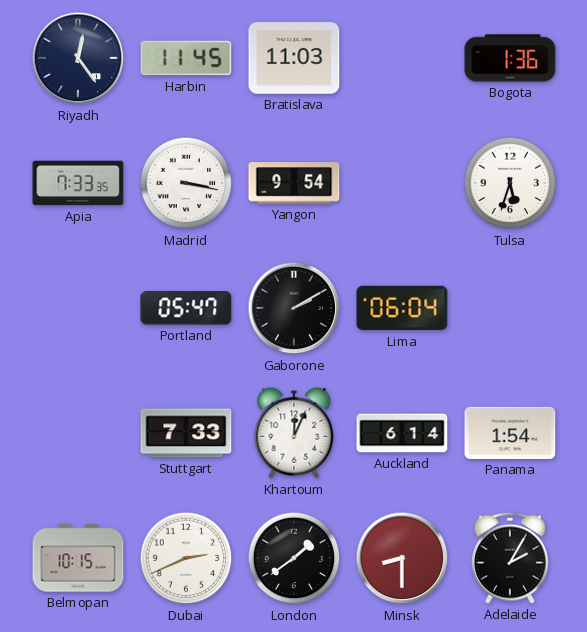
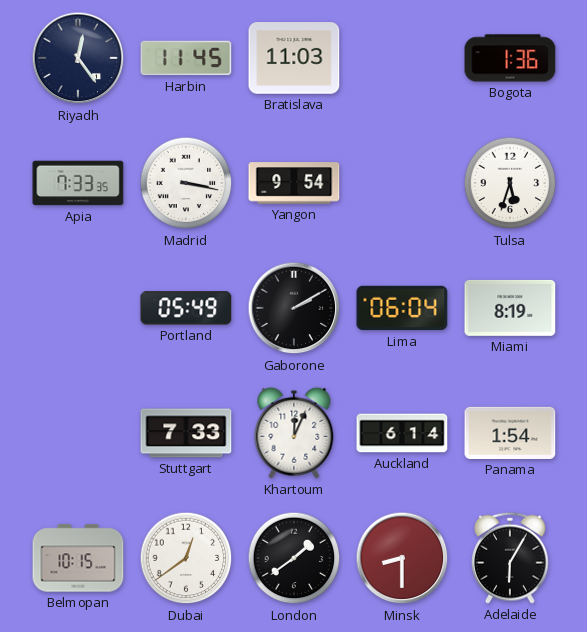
Portland: 05:47 -> 05:49 (186, 308)
Miami: none -> 8:19 (510, 308)
Dubai: 2:41 -> 12:39 (186, 558)
Adelaide: 2:05 -> 6:05 (510, 558)
